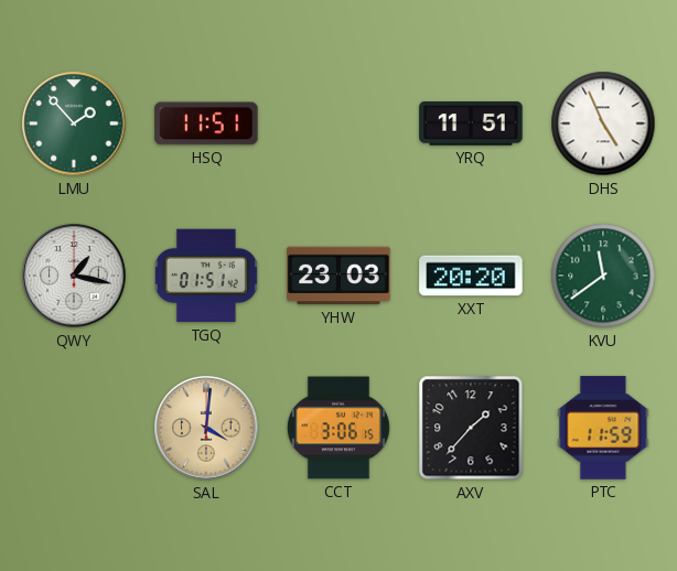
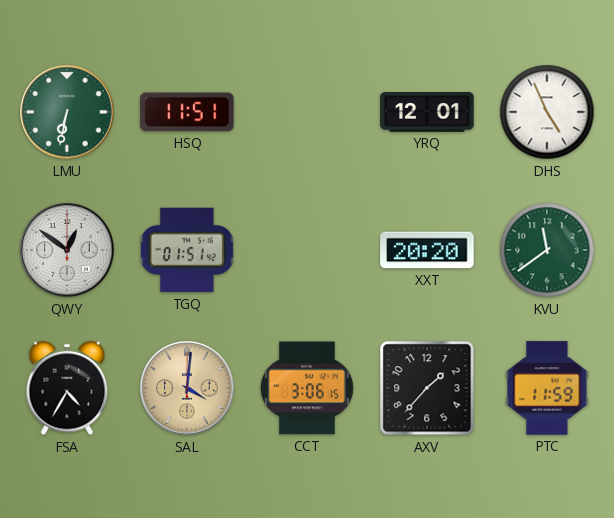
LMU: 1:53 -> 6:32 (67, 112)
YRQ: 11:51 -> 12:01 (427, 112)
QWY: 1:17 -> 12:51 (67, 250)
YHW: 23:03 -> none (338, 276)
FSA: none -> 4:35 (67, 388)
